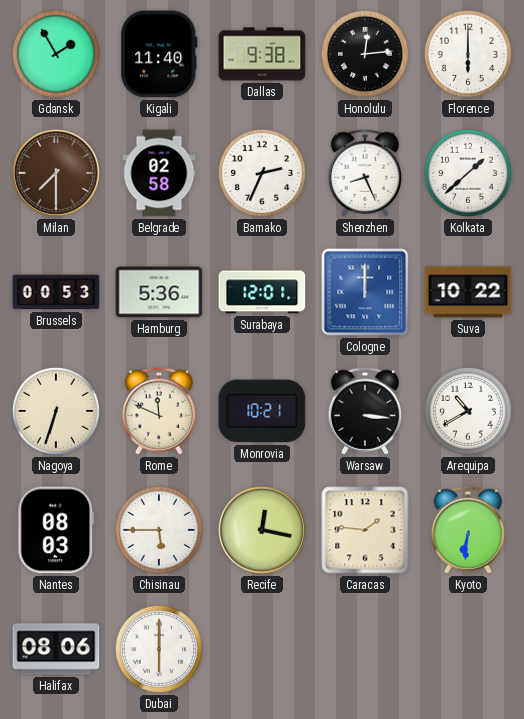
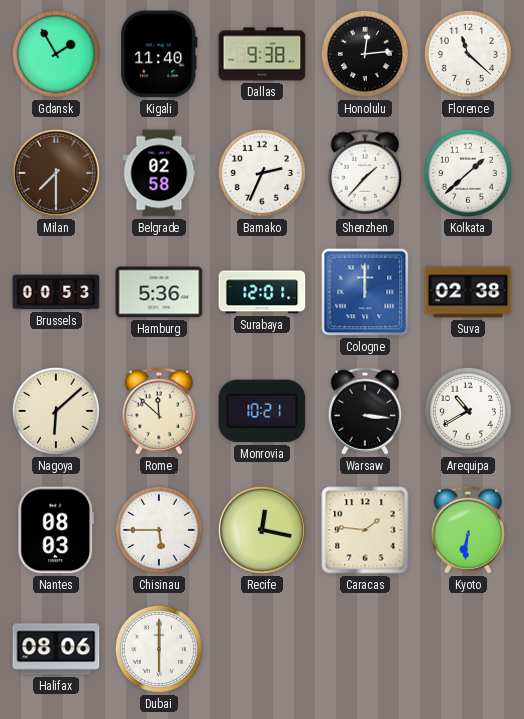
Florence: 6:00 -> 11:22 (468, 54)
Shenzhen: 8:26 -> 1:37 (364, 173)
Suva: 10:22 -> 02:38 (468, 292)
Nagoya: 6:33 -> 6:08 (56, 411)
Rome: 11:49 -> 11:52 (158, 411)
